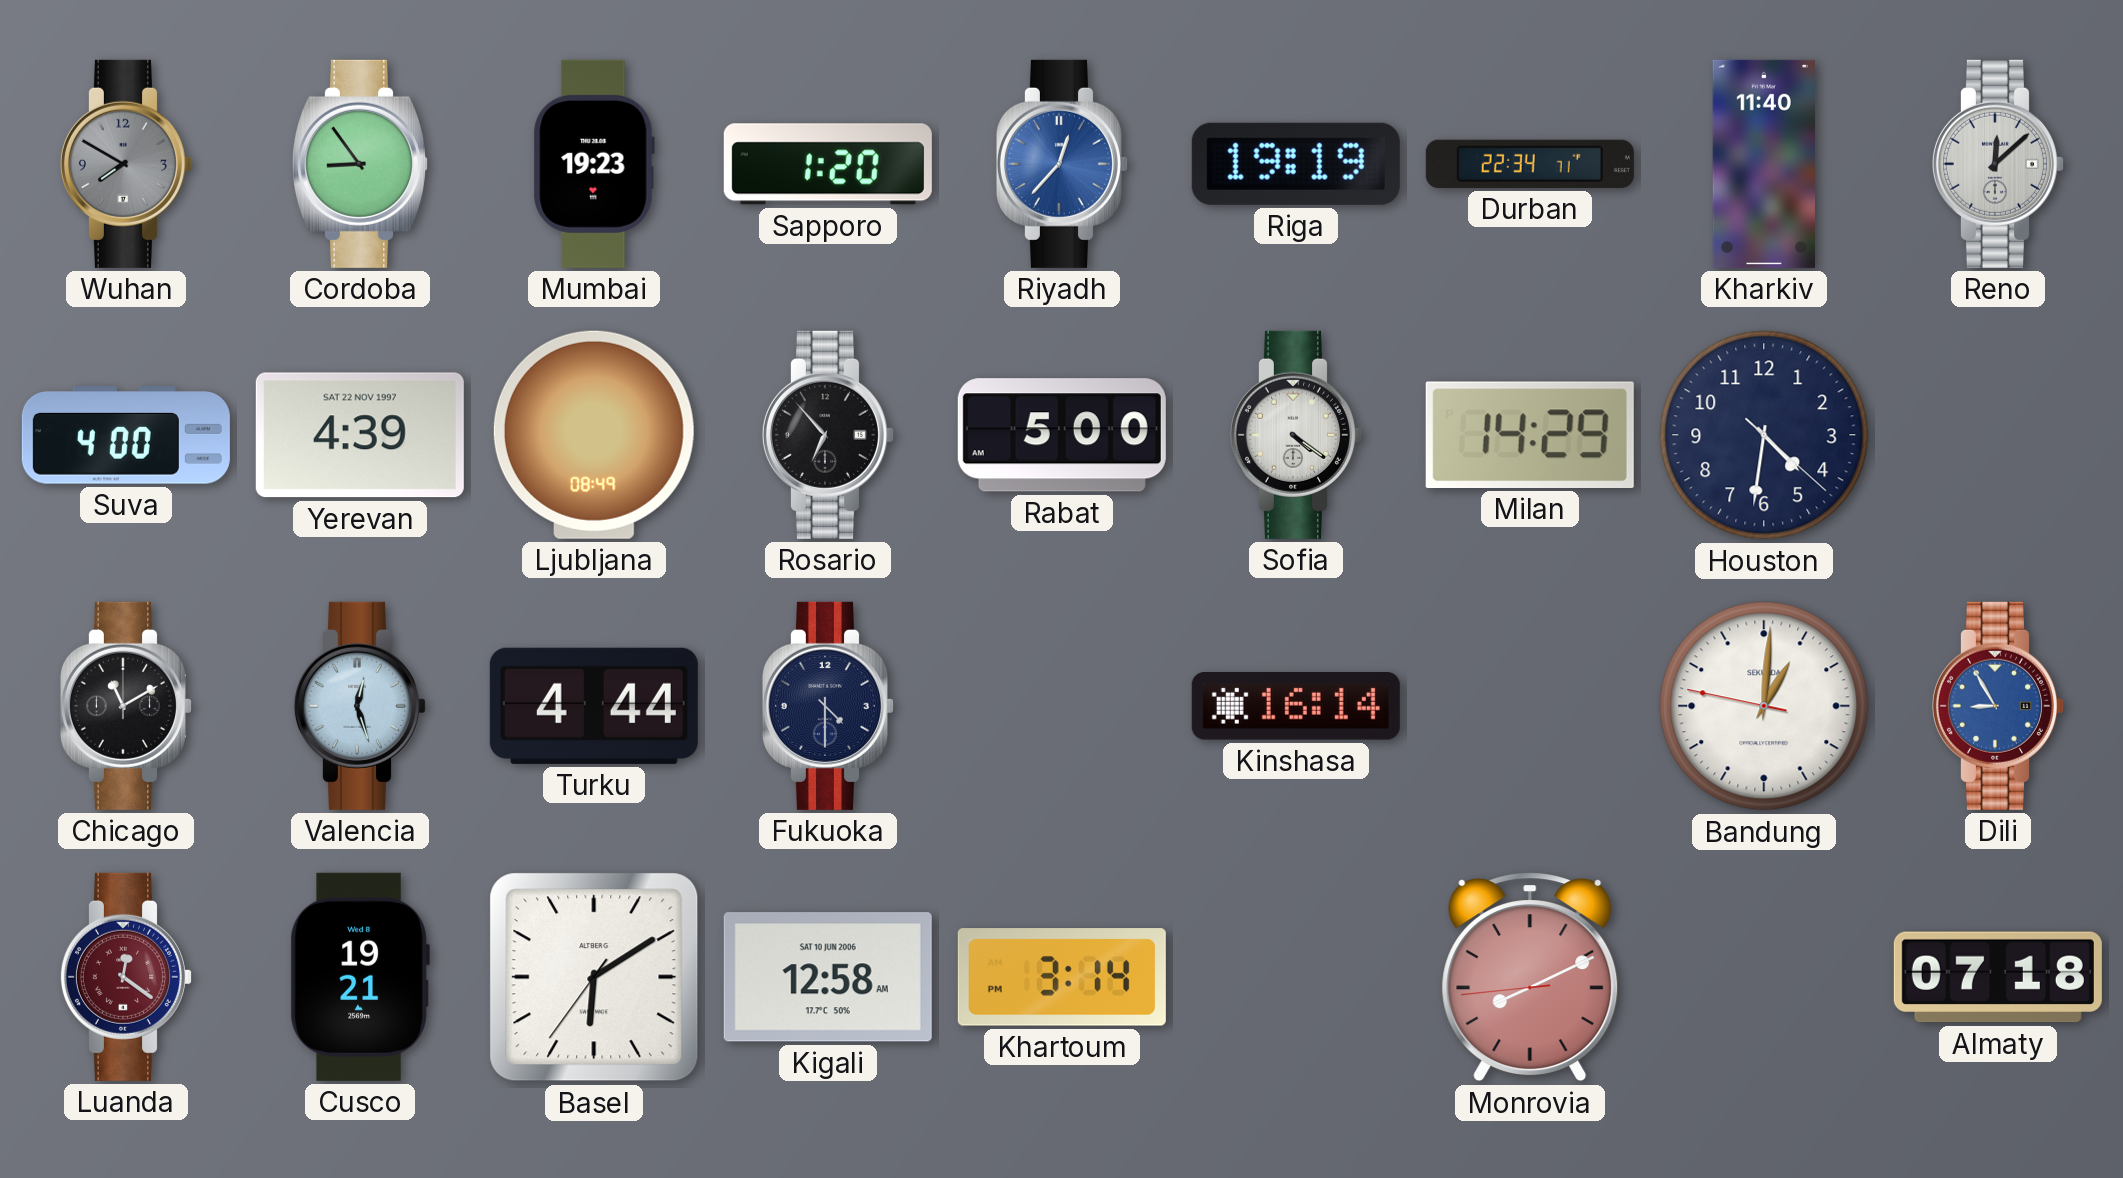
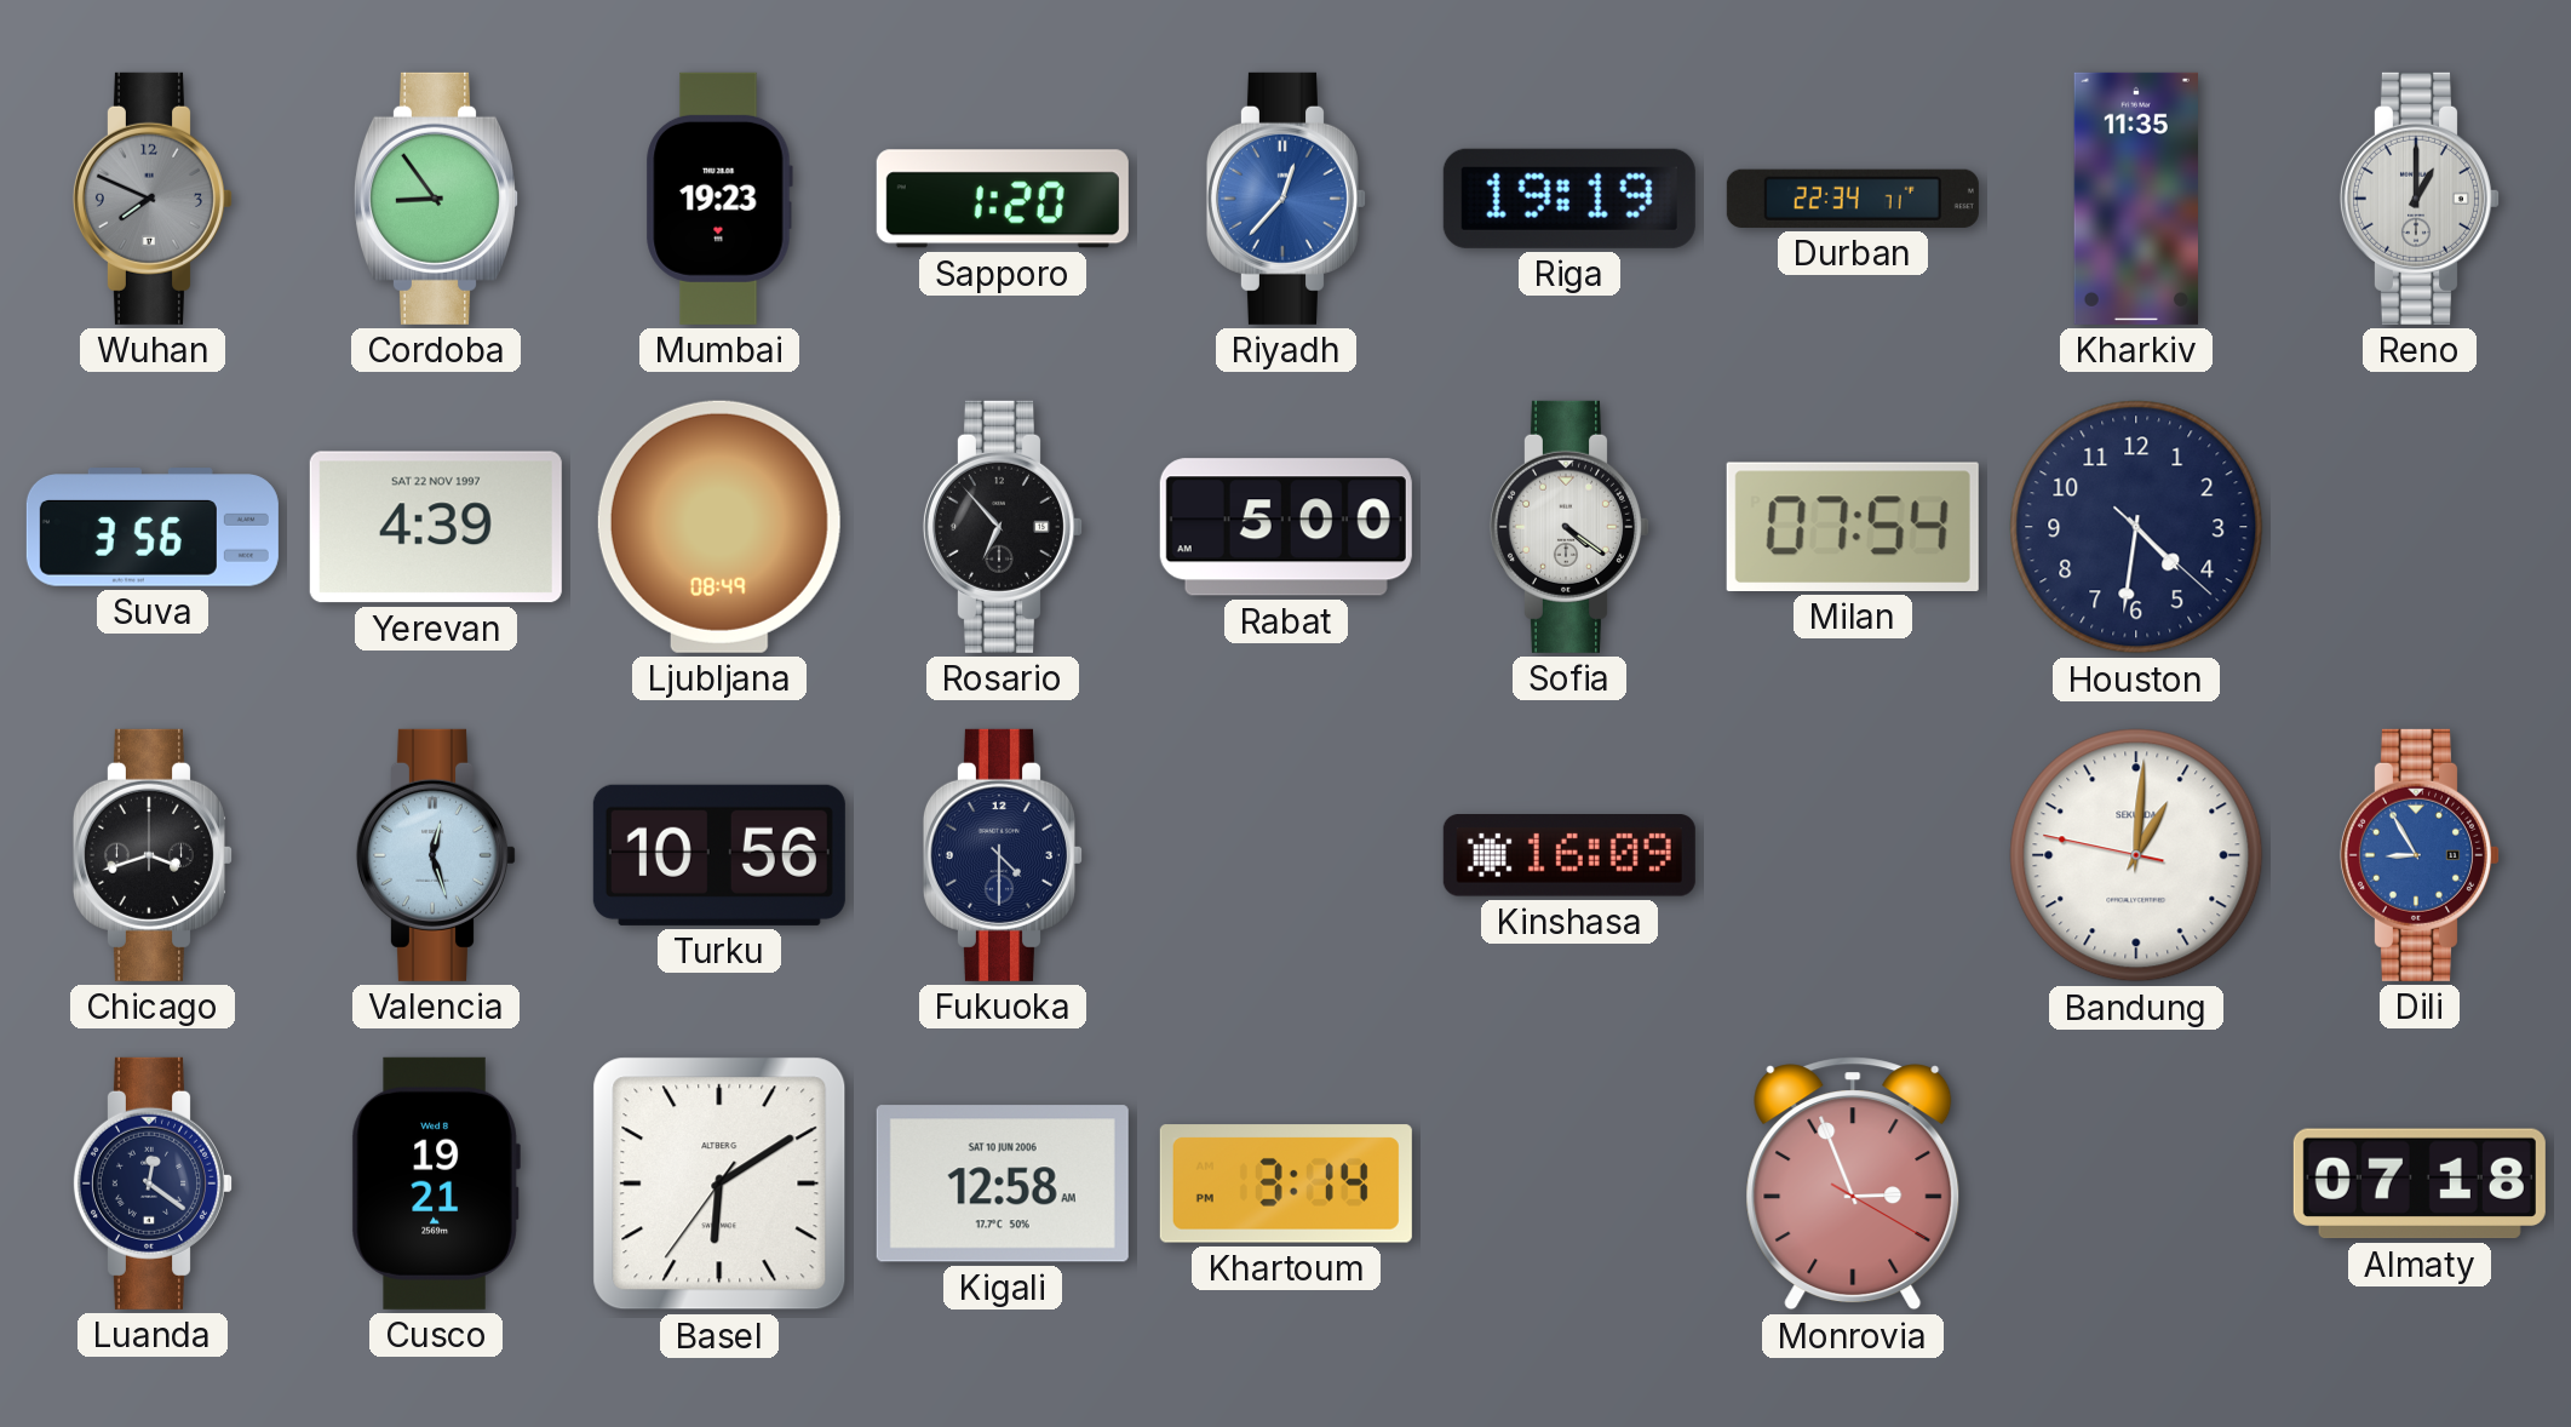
Wuhan: 7:50 -> 7:49 (153, 199)
Kharkiv: 11:40 -> 11:35 (2135, 199)
Reno: 12:08 -> 1:00 (2420, 199)
Suva: 4:00 -> 3:56 (153, 527)
Milan: 14:29 -> 07:54 (1853, 527)
Chicago: 11:10 -> 3:42 (153, 855)
Turku: 4:44 -> 10:56 (719, 855)
Kinshasa: 16:14 -> 16:09 (1569, 856)
Luanda dial: burgundy -> navy (153, 1184)
Monrovia: 8:10 -> 2:56 (1853, 1184)
